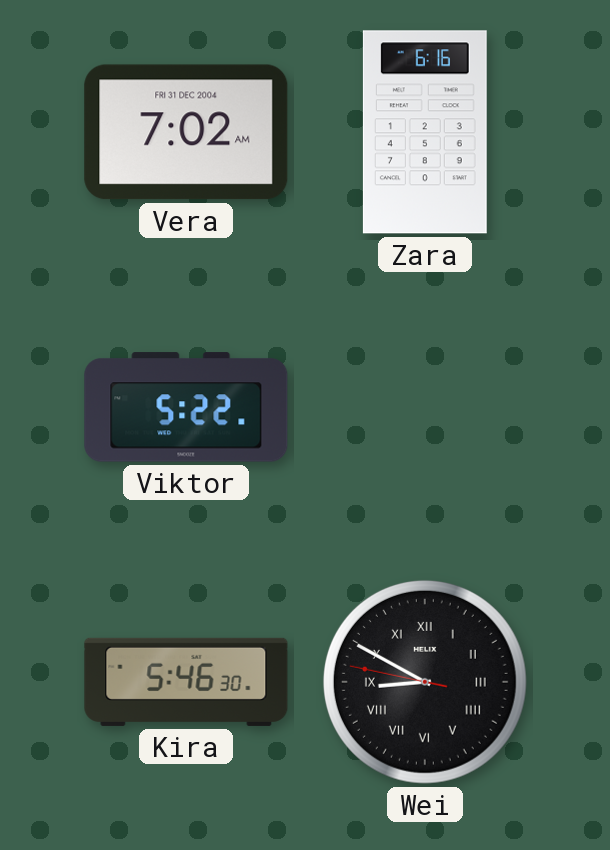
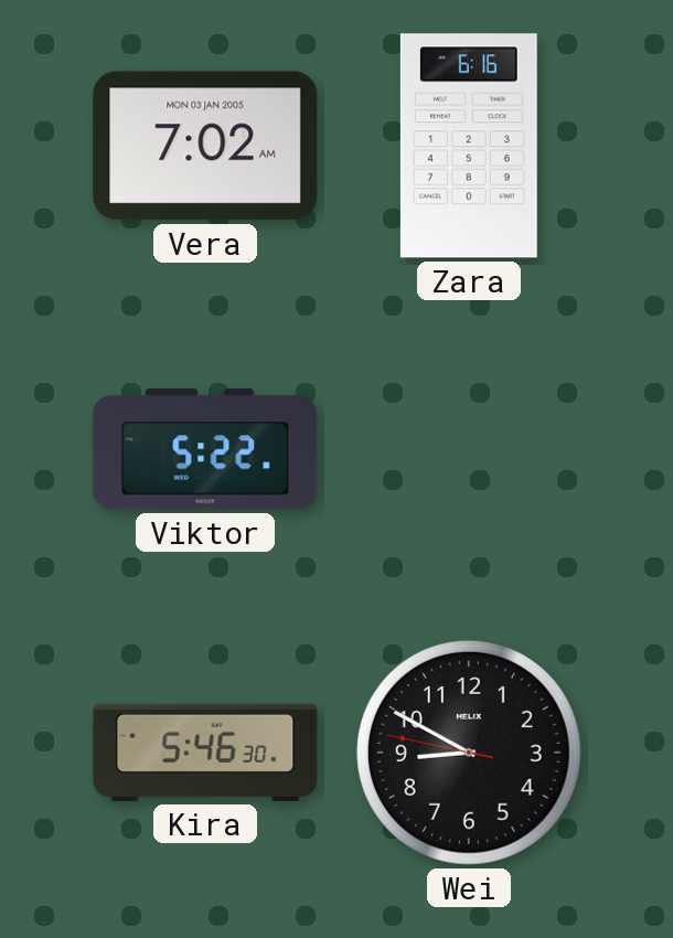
Vera date: FRI 31 DEC 2004 -> MON 03 JAN 2005 (205, 146)
Wei numerals: Roman -> Arabic (469, 753)
